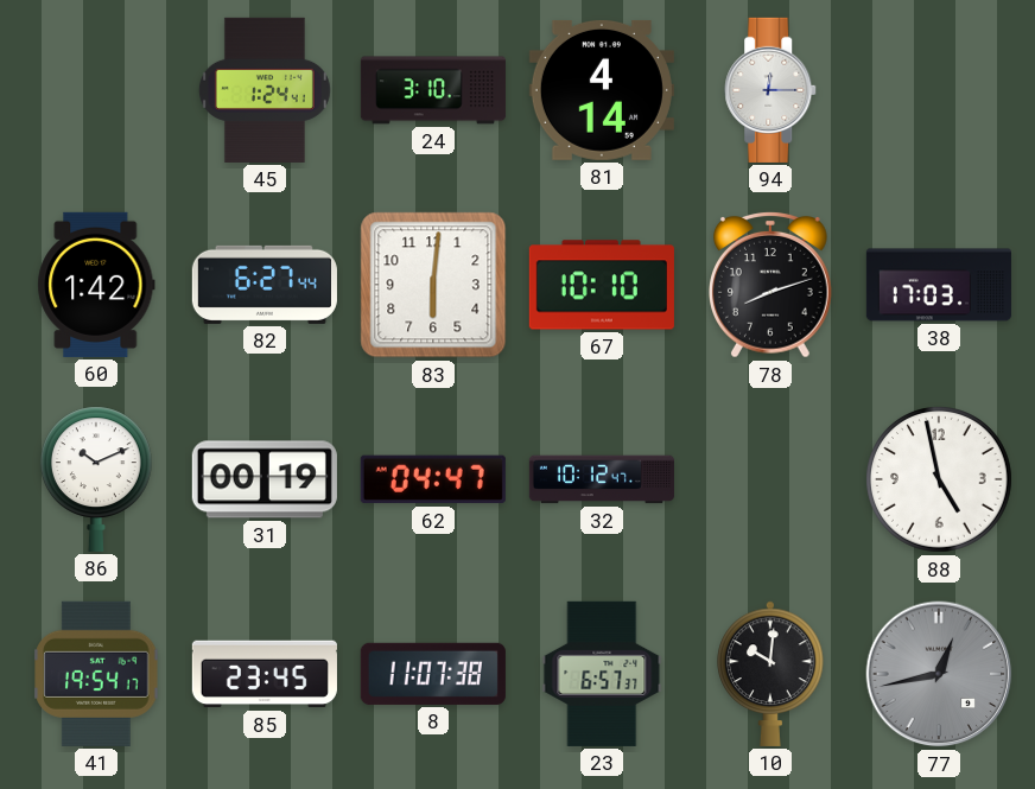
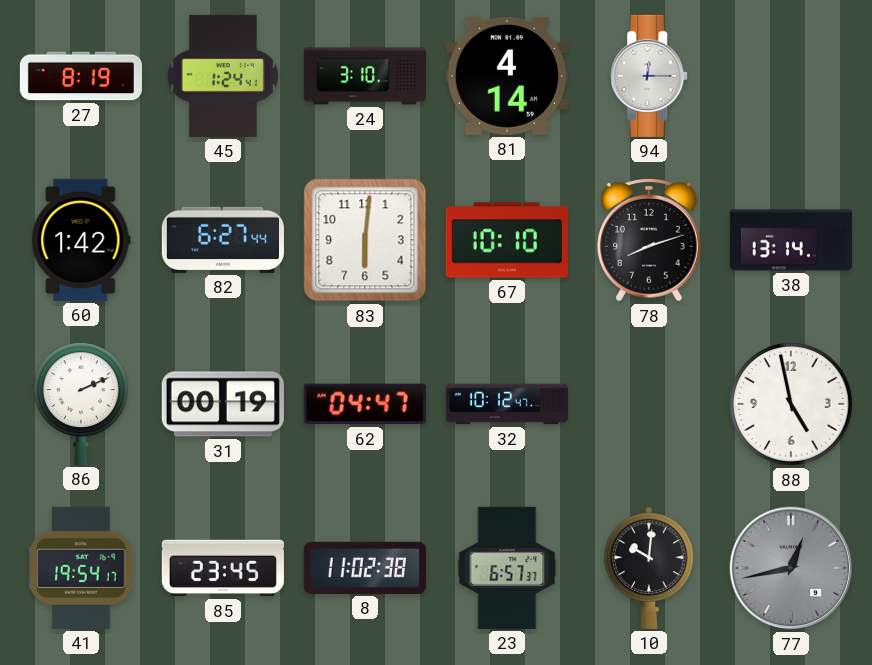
27: none -> 8:19 (81, 76)
38: 17:03 -> 13:14 (791, 240)
86: 10:11 -> 2:11 (81, 404)
8: 11:07 -> 11:02 (365, 568)
